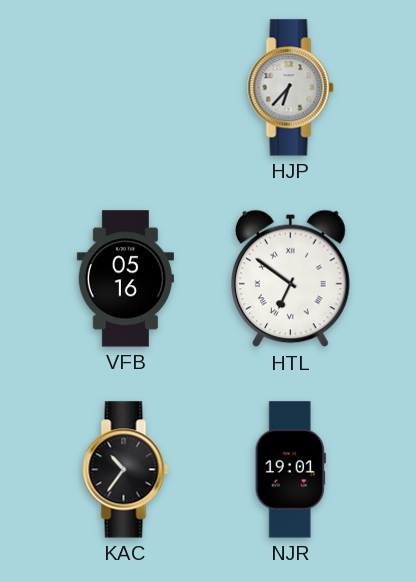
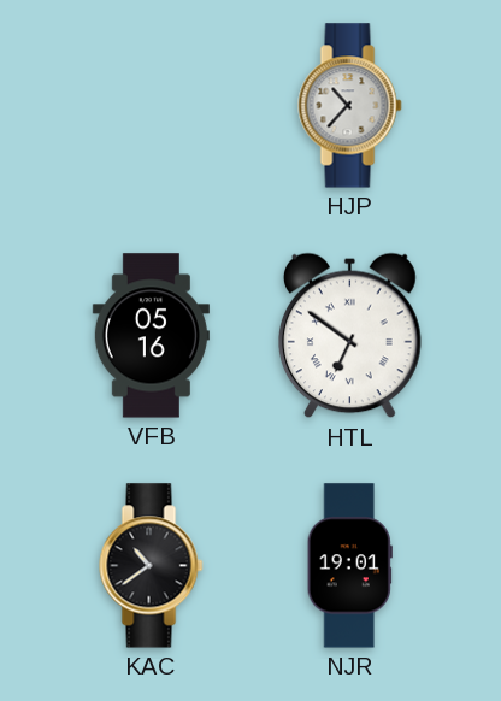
HJP: 6:37 -> 10:37 (350, 106)
KAC: 10:36 -> 10:39 (152, 566)
